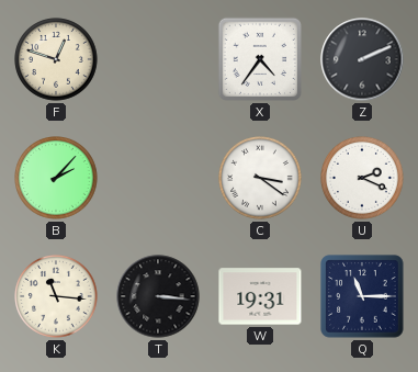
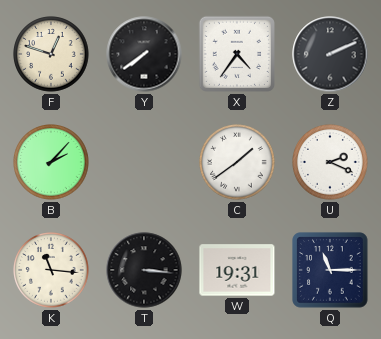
Y: none -> 7:39 (144, 54)
C: 3:21 -> 1:39 (237, 162)
